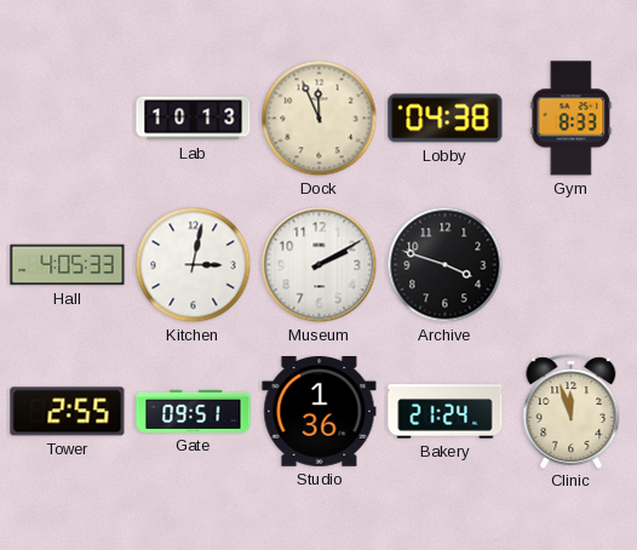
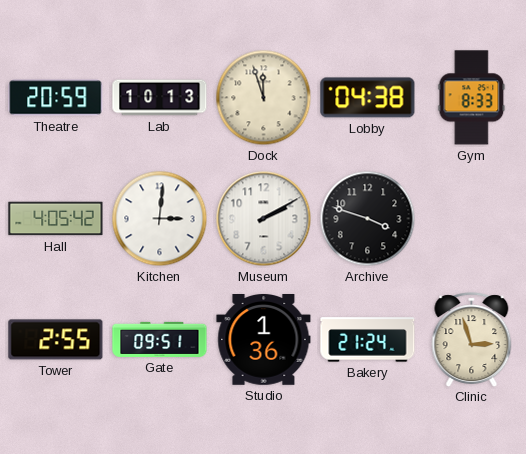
Theatre: none -> 20:59 (56, 98)
Dock: 11:56 -> 11:57 (264, 98)
Hall: 4:05:33 -> 4:05:42 (56, 219)
Kitchen: 3:02 -> 3:01 (160, 219)
Clinic: 11:57 -> 2:57 (472, 339)
